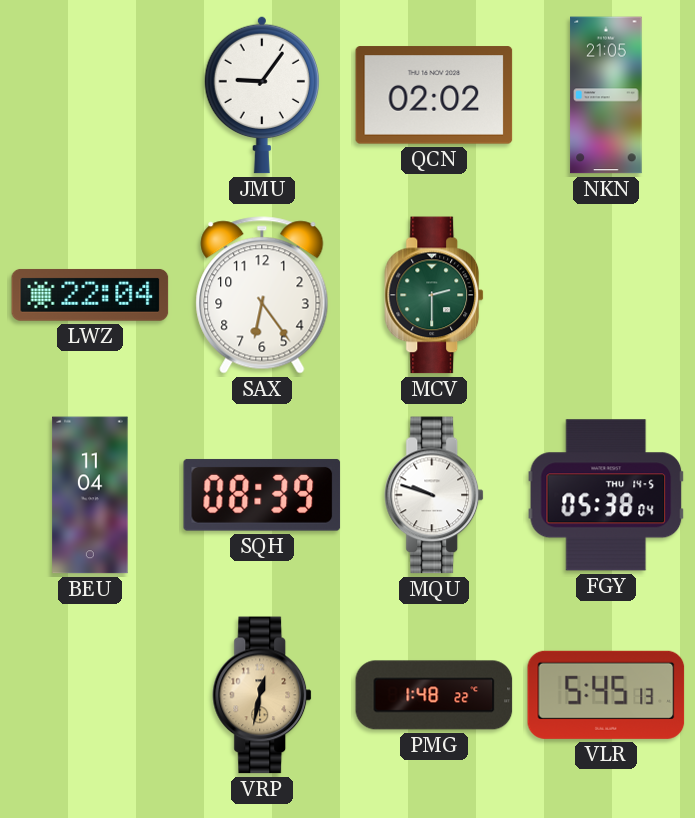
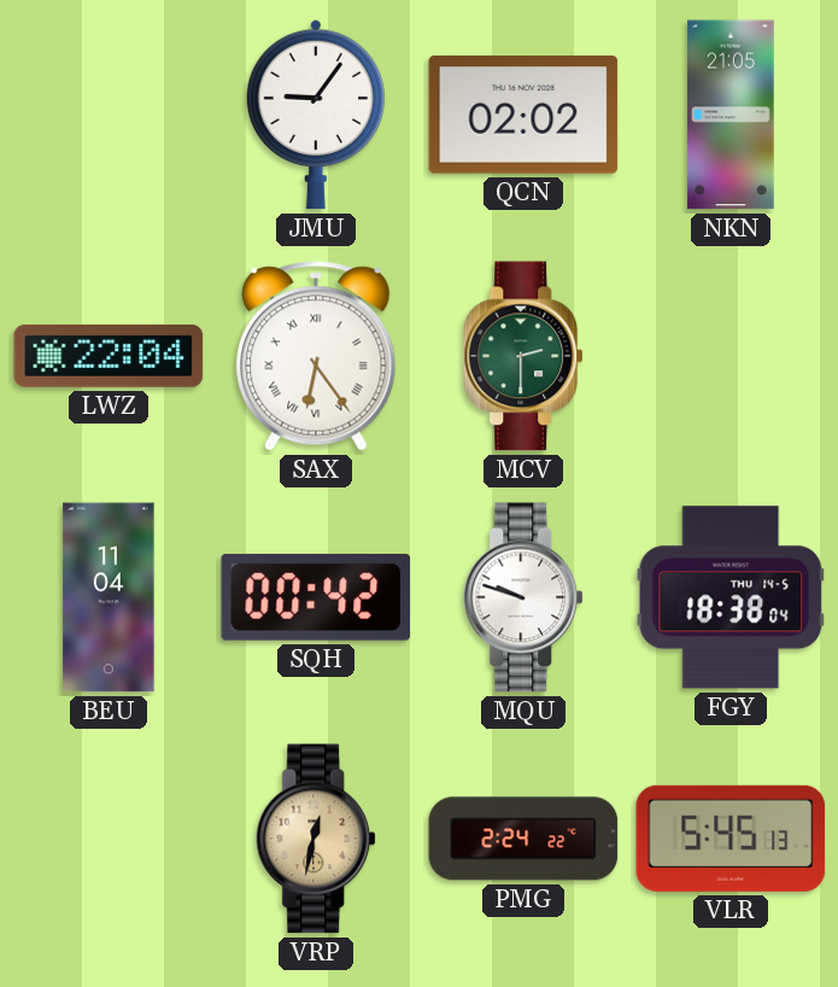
SAX numerals: Arabic -> Roman (316, 356)
SQH: 08:39 -> 00:42 (316, 597)
FGY: 05:38 -> 18:38 (731, 597)
PMG: 1:48 -> 2:24 (523, 839)
